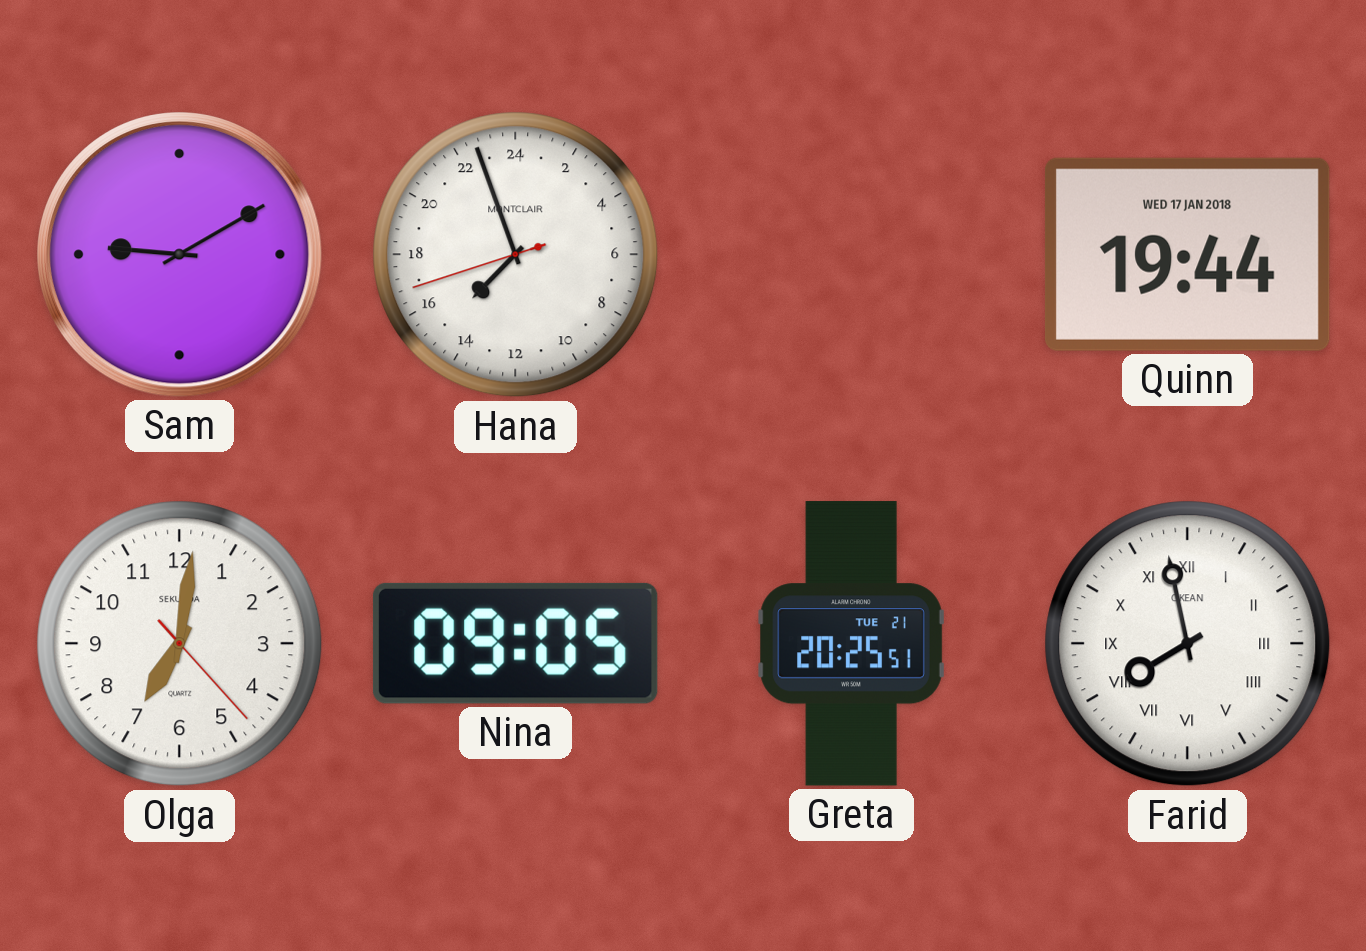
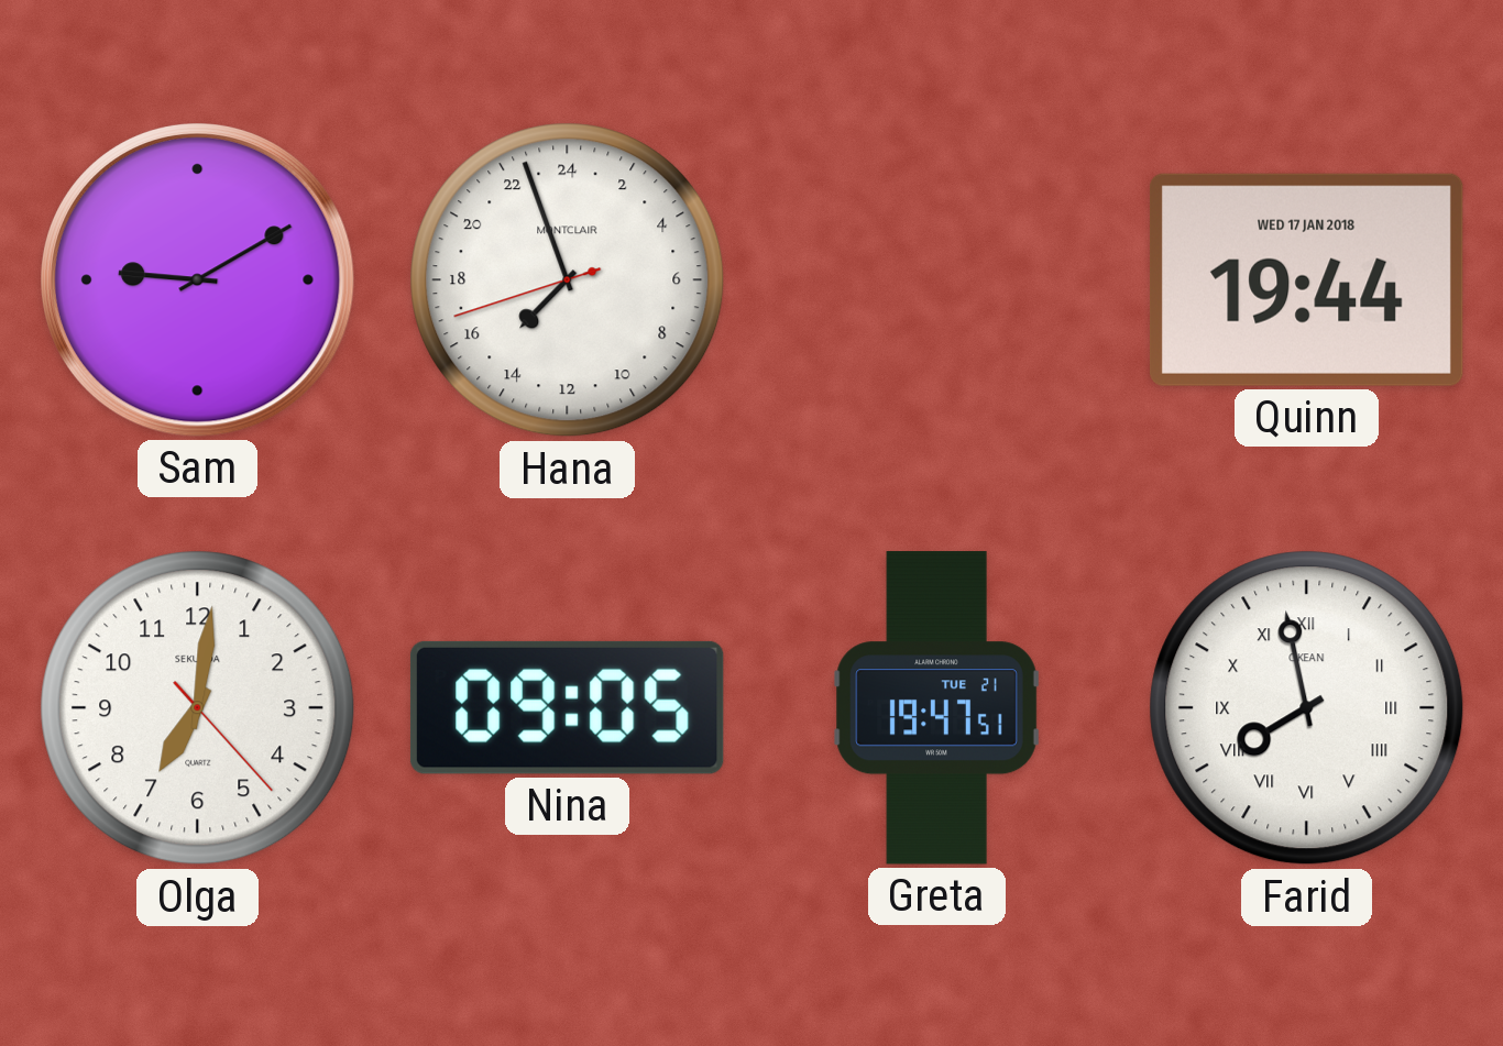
Greta: 20:25 -> 19:47 (937, 708)
